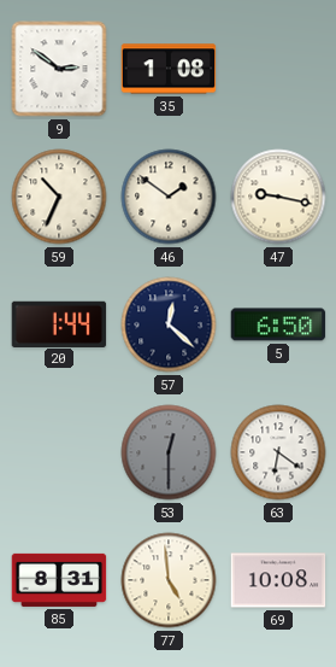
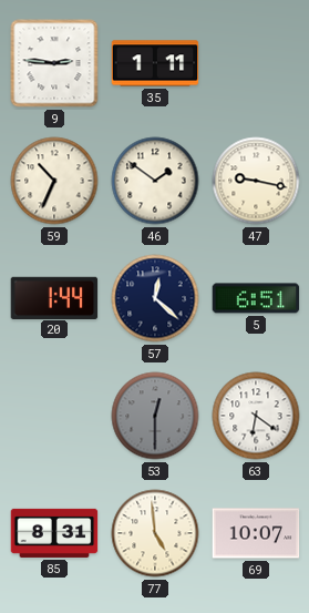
9: 2:51 -> 2:46 (54, 63)
35: 1:08 -> 1:11 (155, 63)
5: 6:50 -> 6:51 (256, 298)
69: 10:08 -> 10:07 (256, 533)
